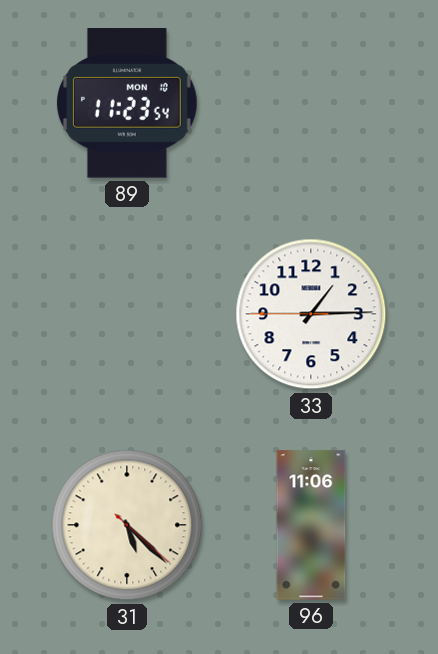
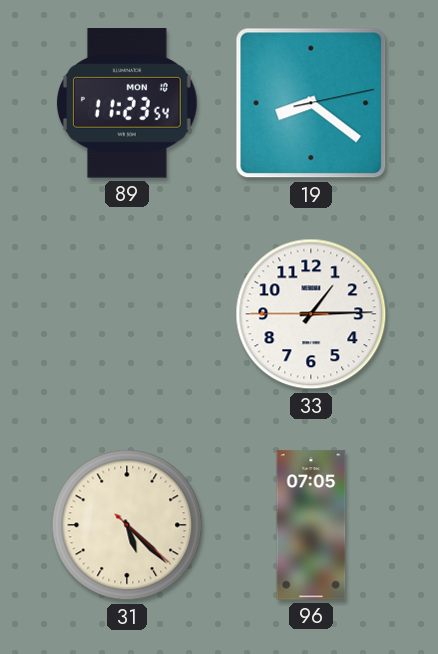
19: none -> 8:21 (311, 103)
96: 11:06 -> 07:05 (311, 525)
